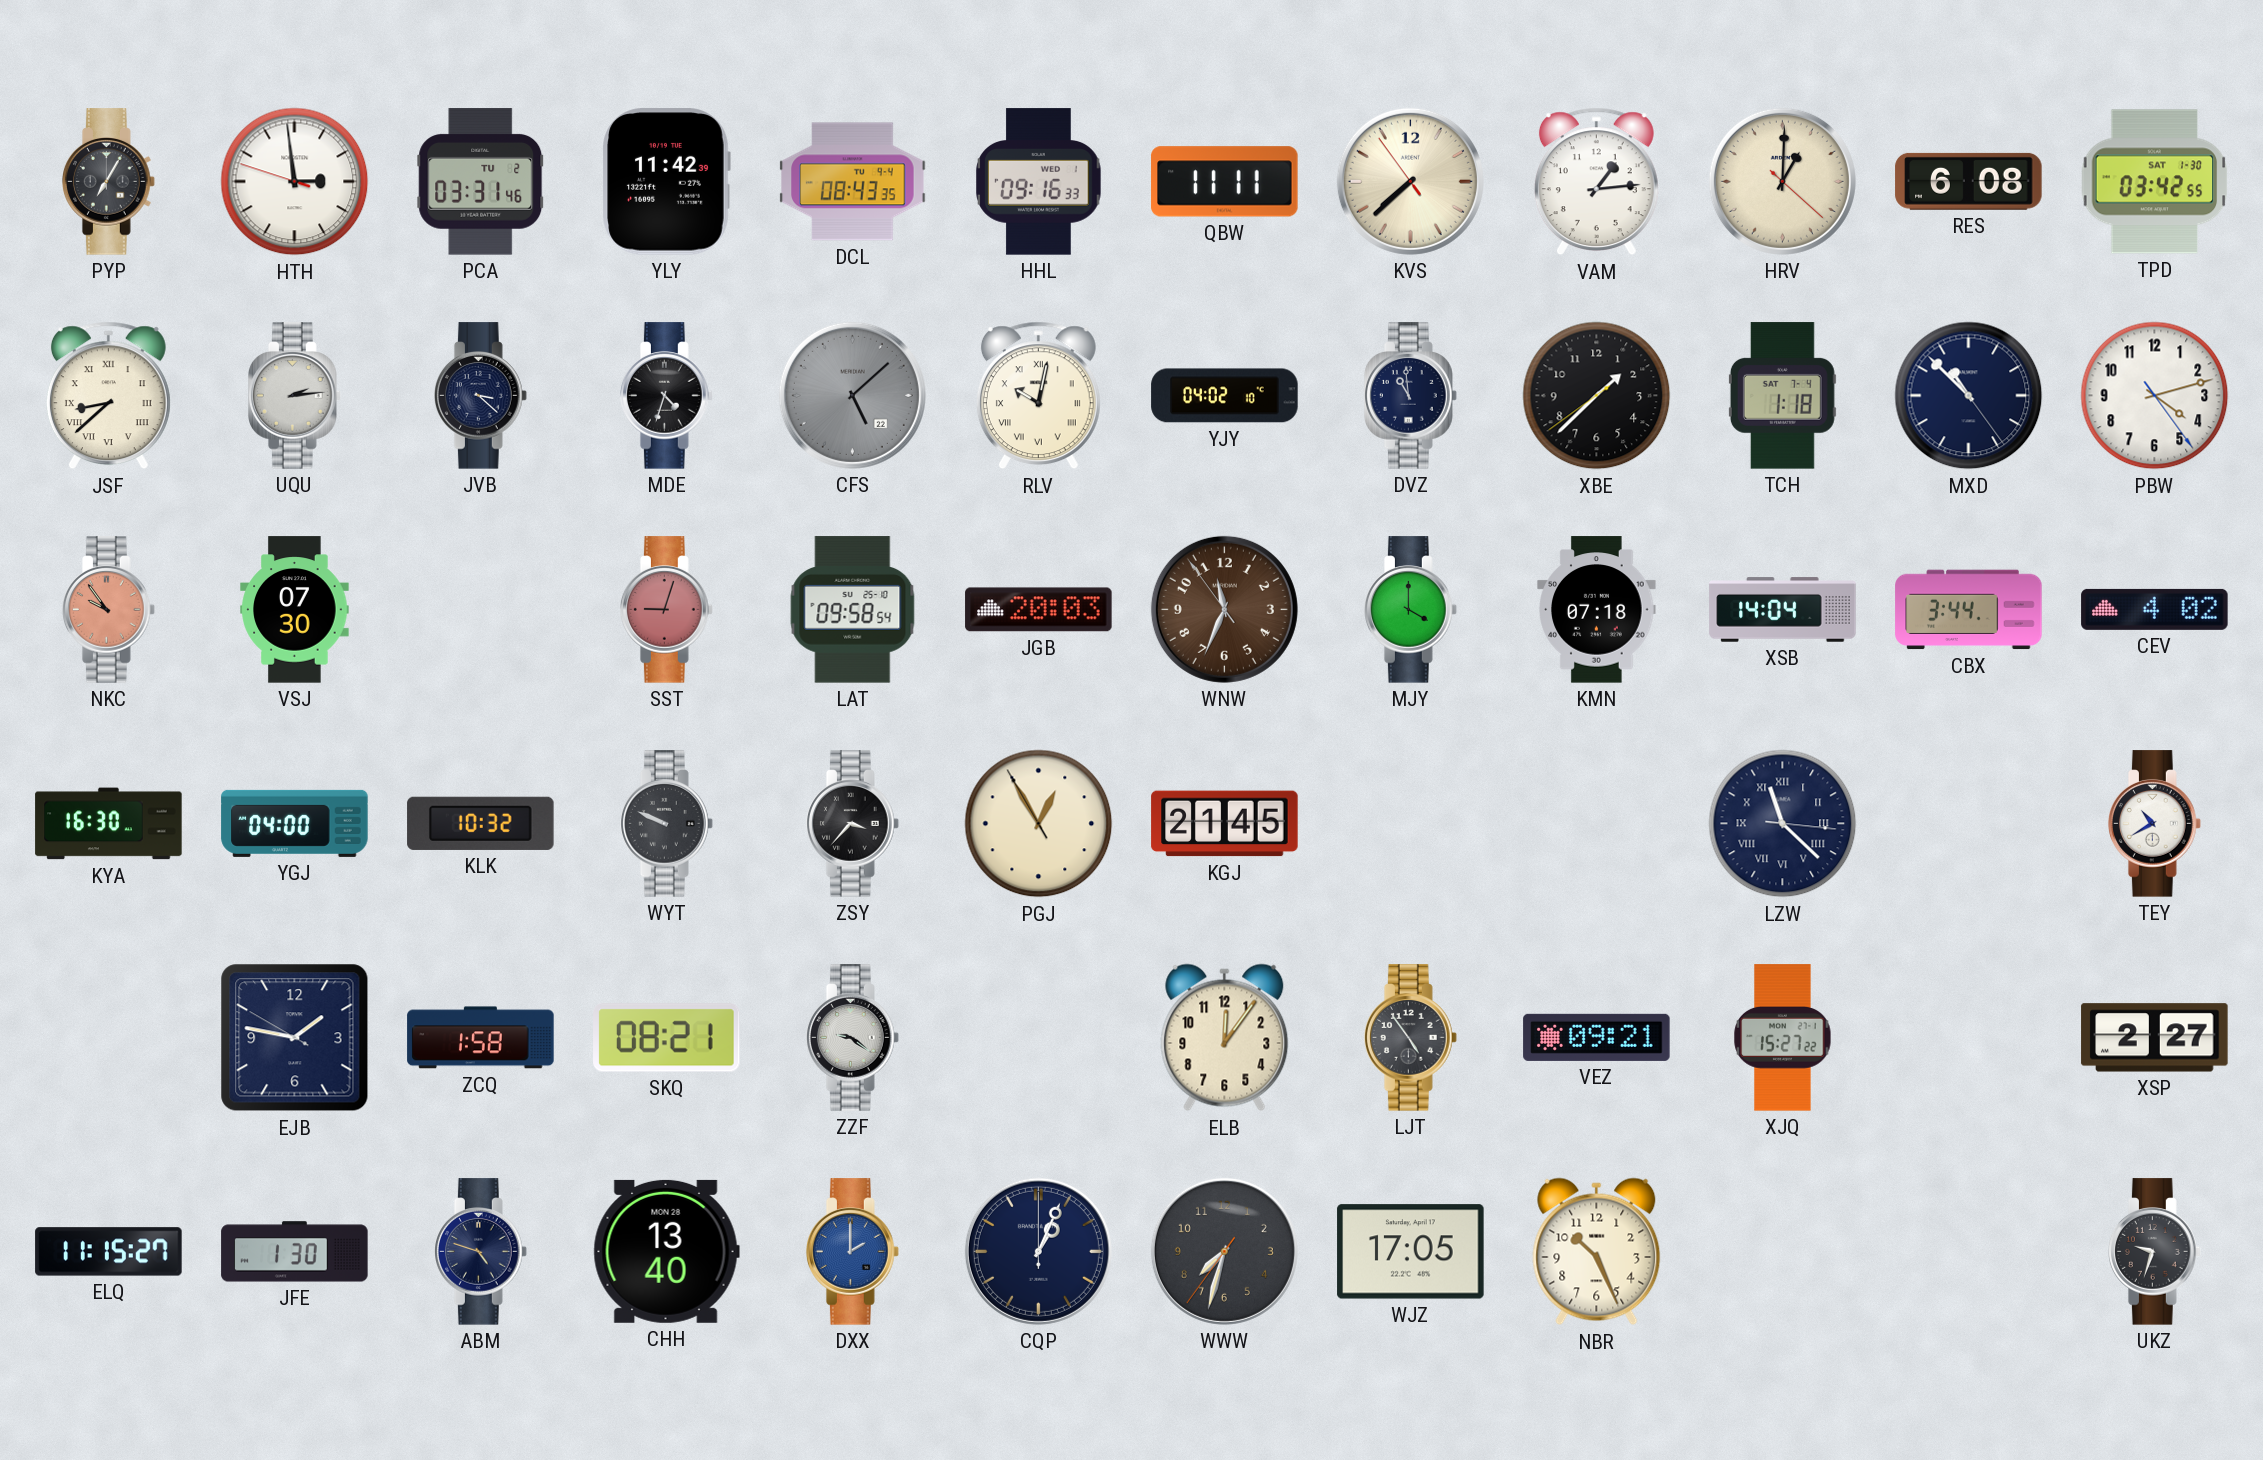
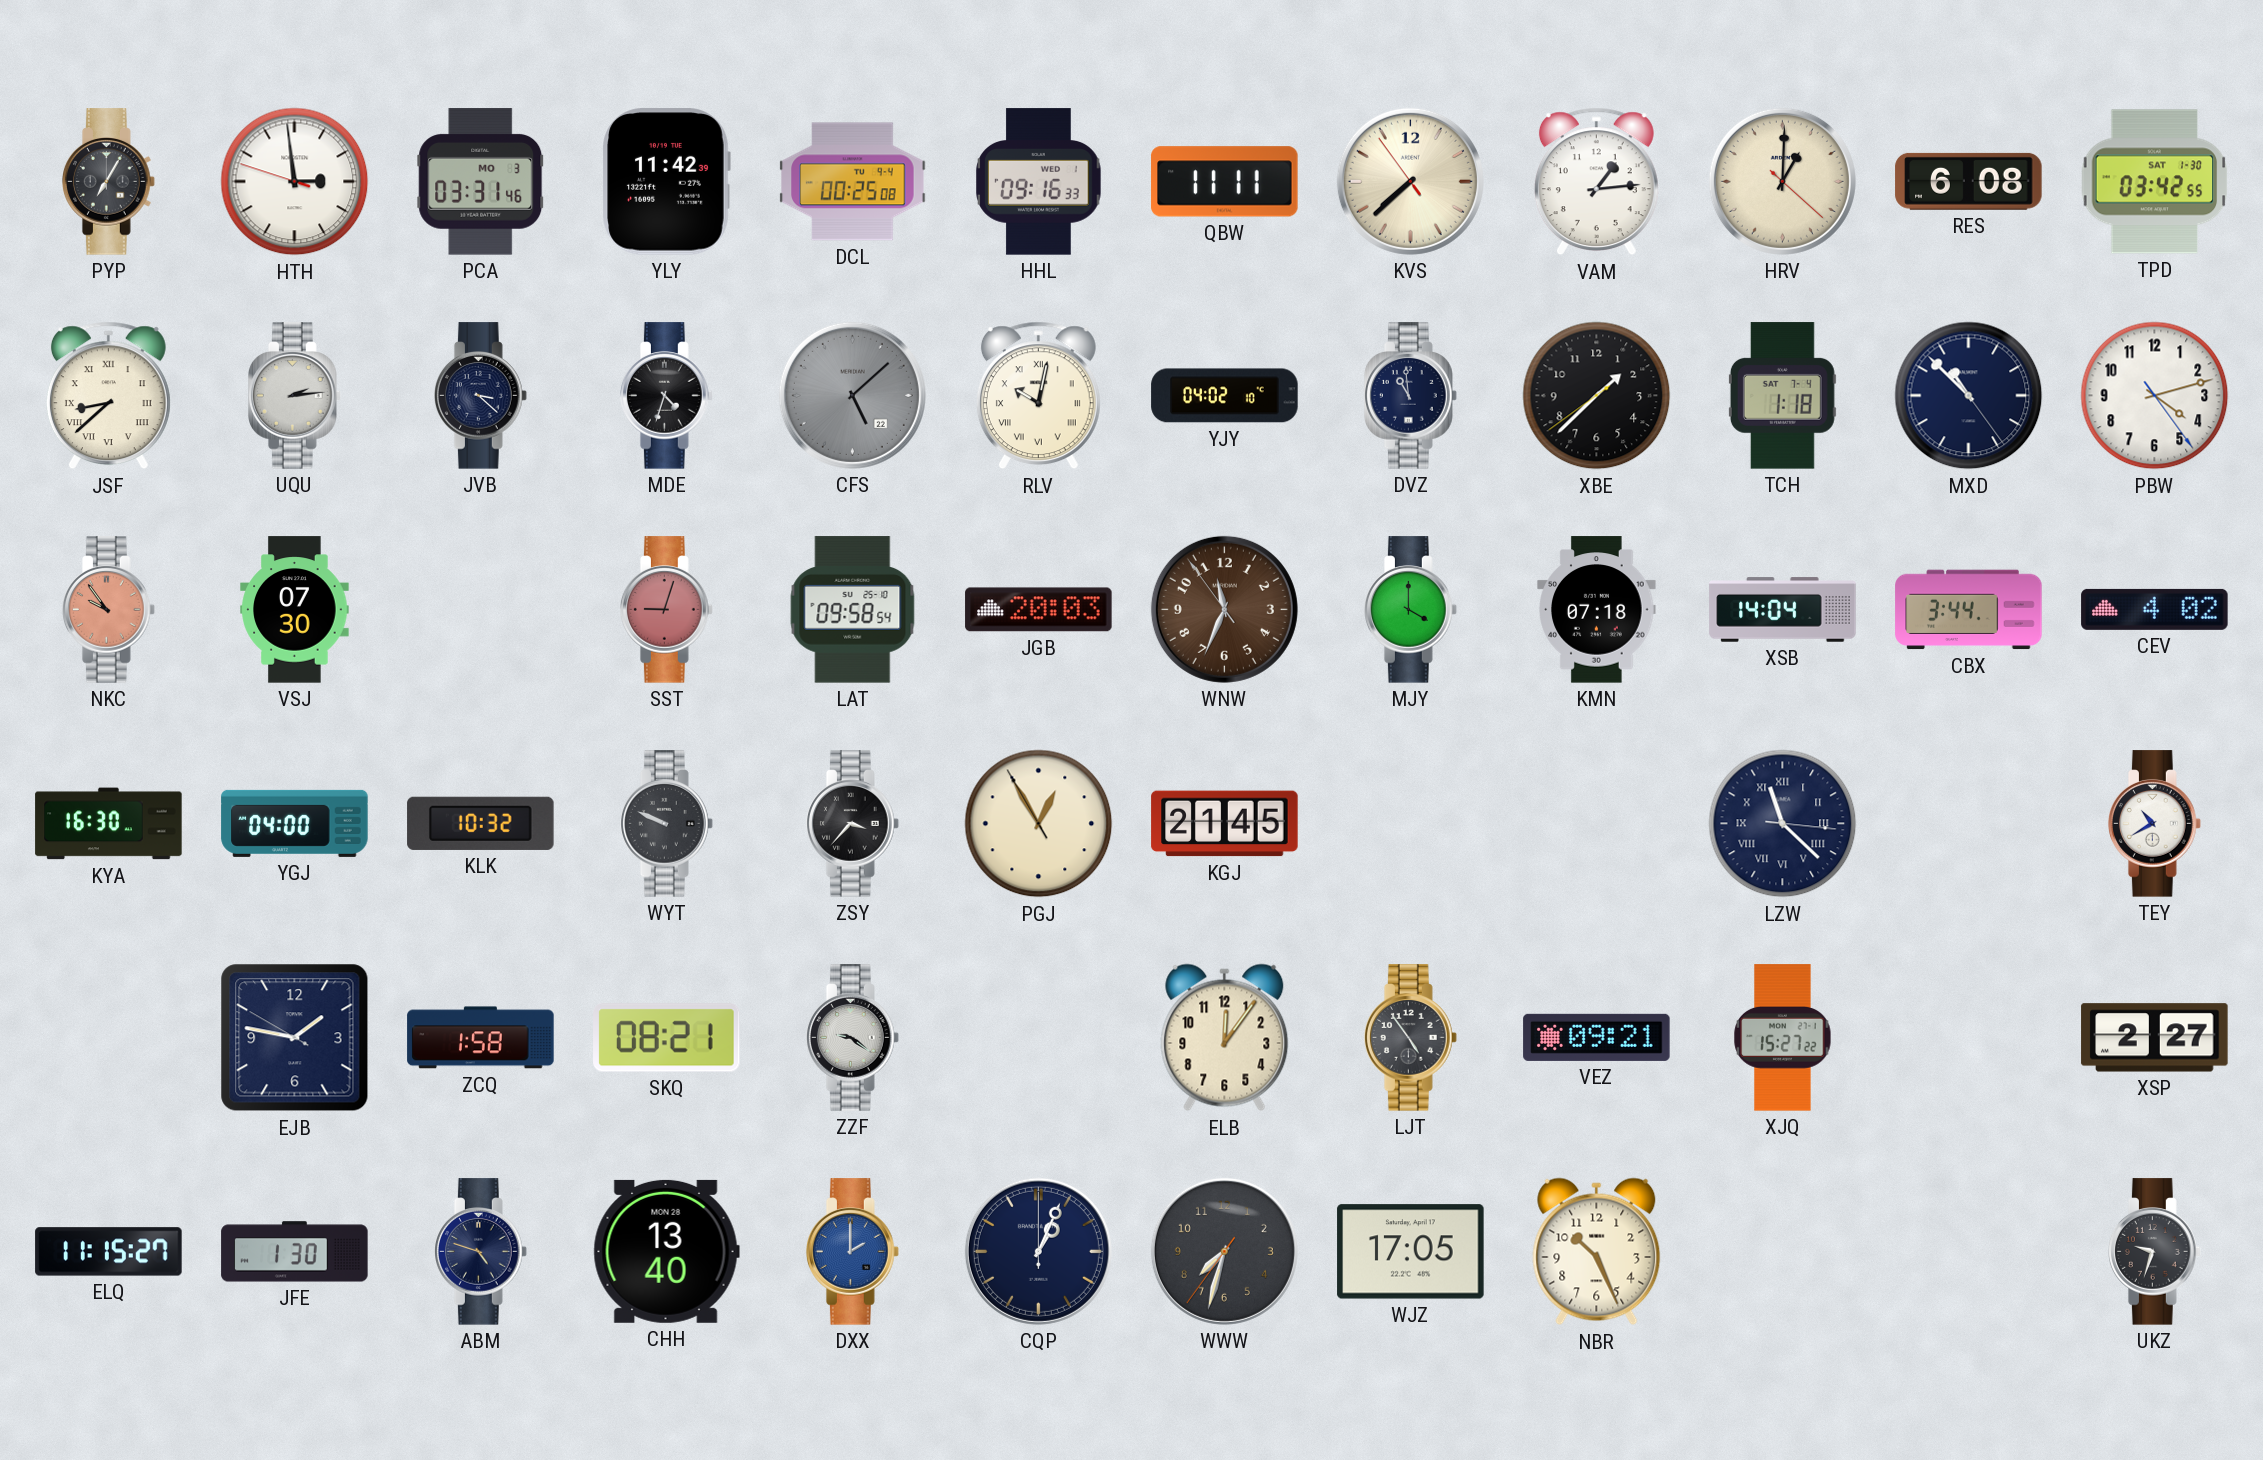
PCA date: TU 2 -> MO 3 (481, 182)
DCL: 08:43 -> 00:25 (853, 182)
